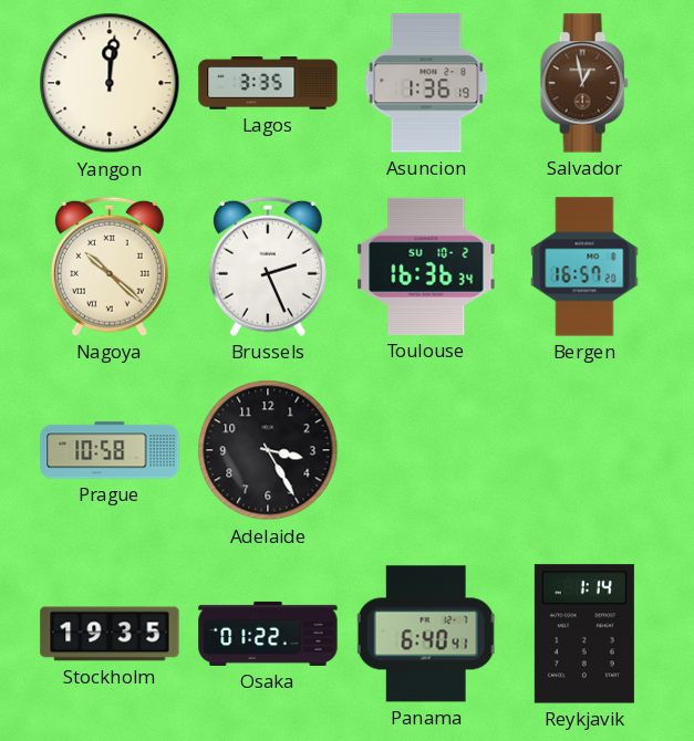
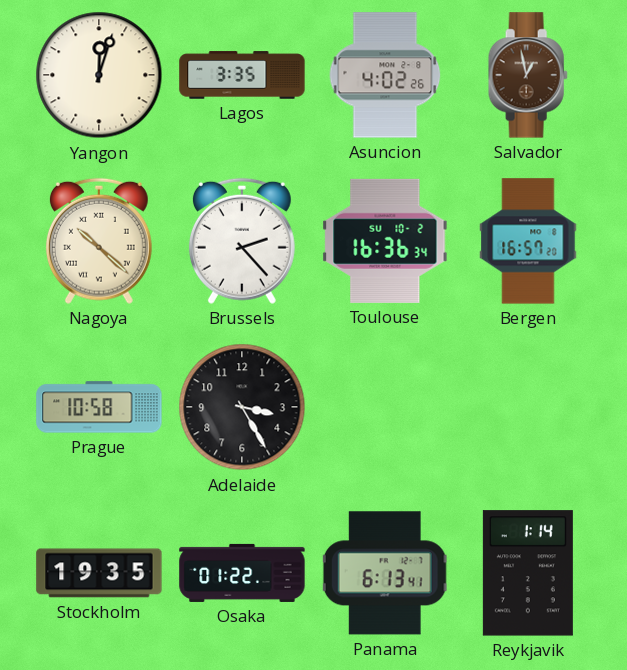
Yangon: 12:01 -> 12:03 (99, 75)
Asuncion: 1:36 -> 4:02 (385, 75)
Brussels: 2:26 -> 2:23 (242, 241)
Panama: 6:40 -> 6:13 (385, 573)
